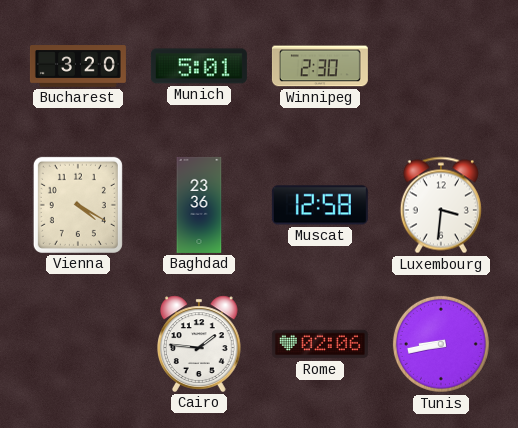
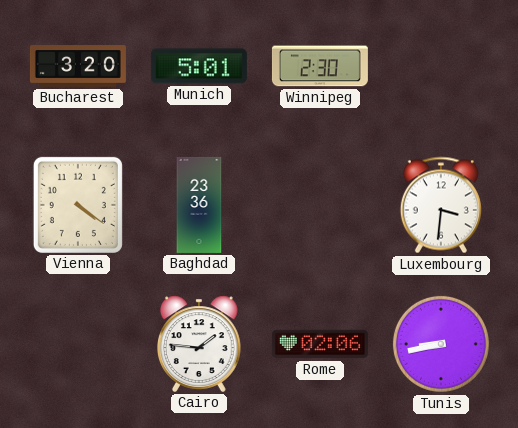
Vienna: 4:20 -> 4:21 (78, 205)
Muscat: 12:58 -> none (320, 205)
